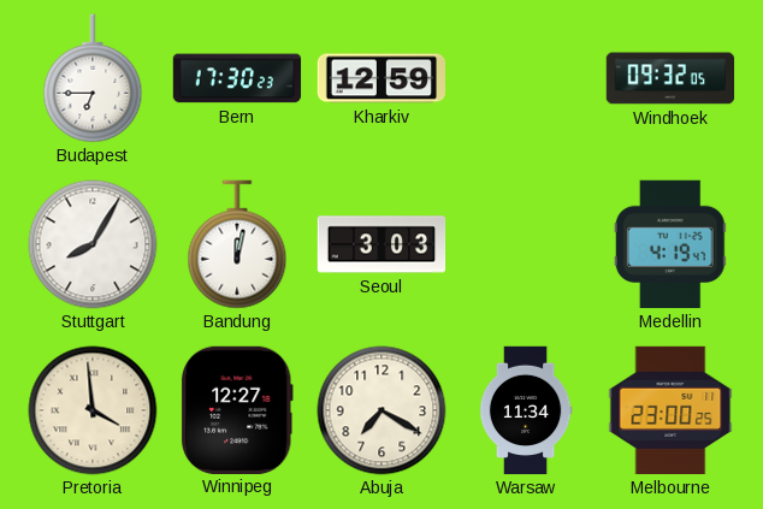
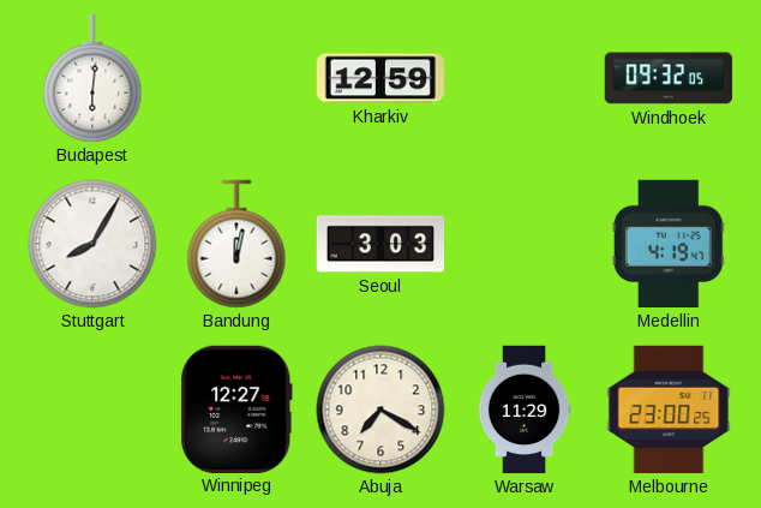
Budapest: 6:45 -> 6:01 (92, 78)
Bern: 17:30 -> none (237, 78)
Pretoria: 3:59 -> none (93, 410)
Warsaw: 11:34 -> 11:29 (525, 410)
